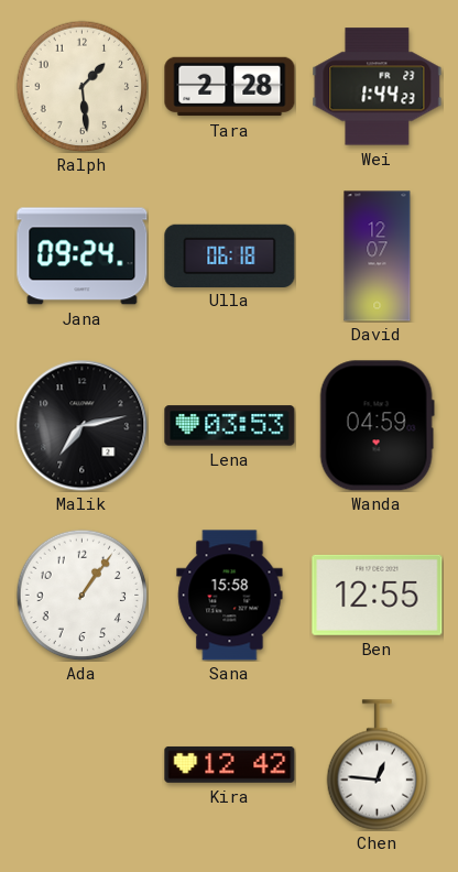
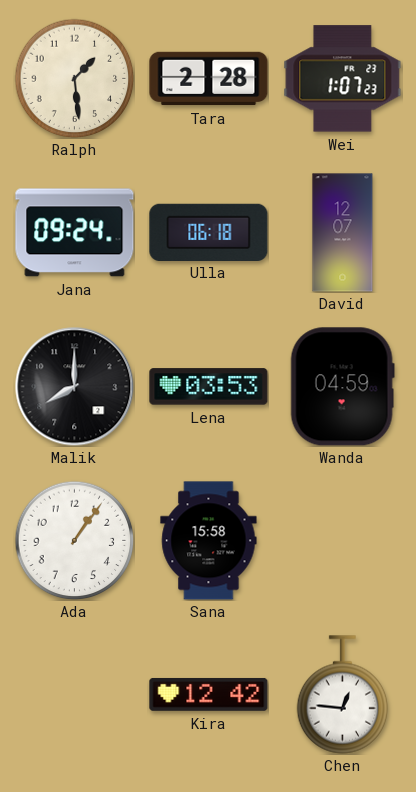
Wei: 1:44 -> 1:07 (343, 79)
Malik: 7:13 -> 8:00 (75, 387)
Ben: 12:55 -> none (378, 595)
